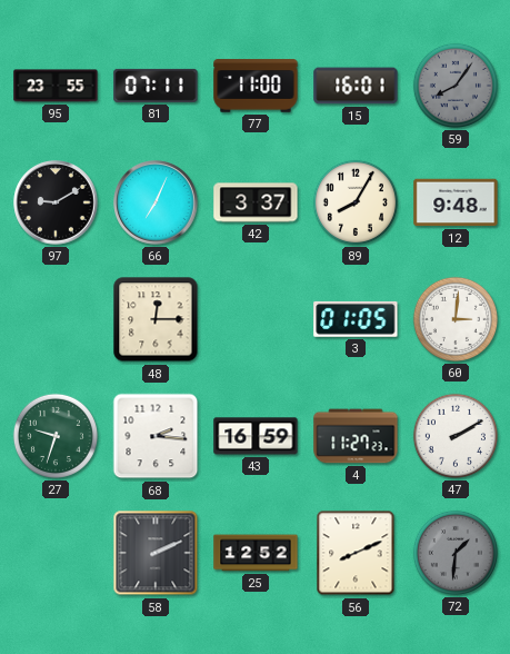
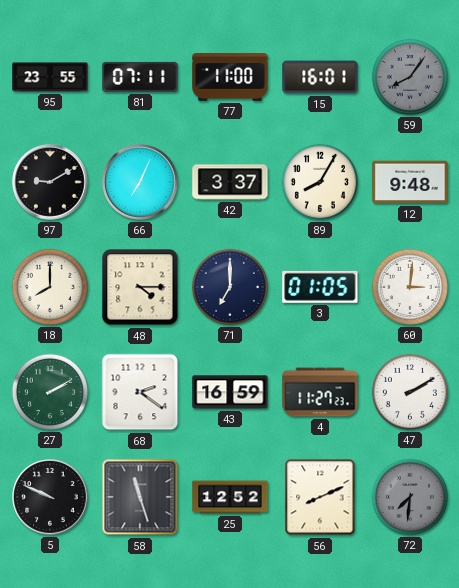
18: none -> 8:00 (50, 287)
48: 12:15 -> 4:15 (140, 287)
71: none -> 7:00 (230, 287)
27: 9:33 -> 2:10 (50, 392)
68: 2:16 -> 2:21 (140, 392)
5: none -> 9:49 (50, 497)
58: 2:11 -> 11:27 (140, 497)
72: 1:31 -> 7:31 (410, 497)
